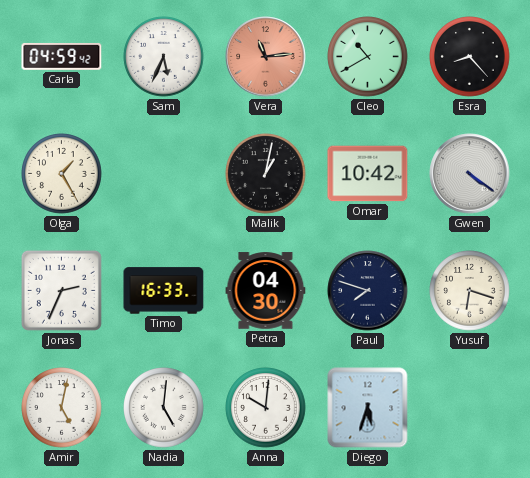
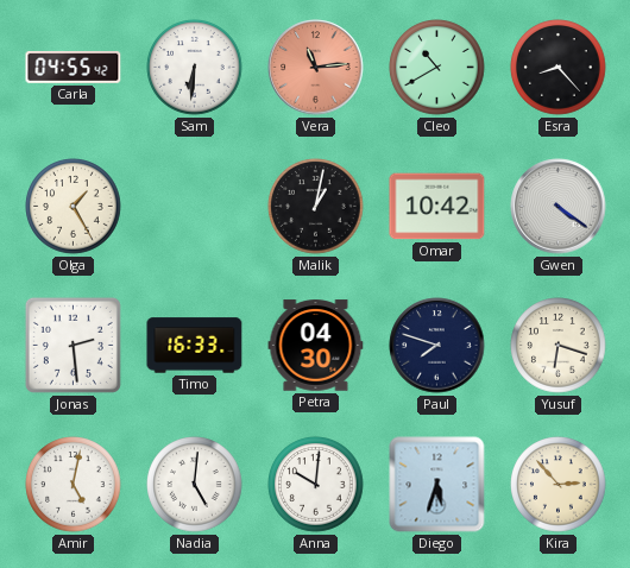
Carla: 04:59 -> 04:55 (74, 68)
Sam: 5:34 -> 6:31 (195, 68)
Jonas: 2:34 -> 2:29 (73, 345)
Kira: none -> 2:53 (559, 485)
